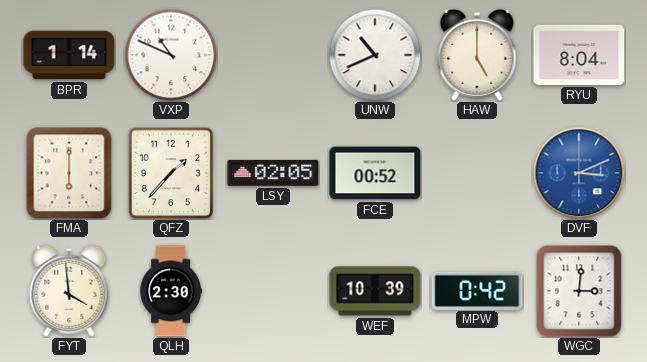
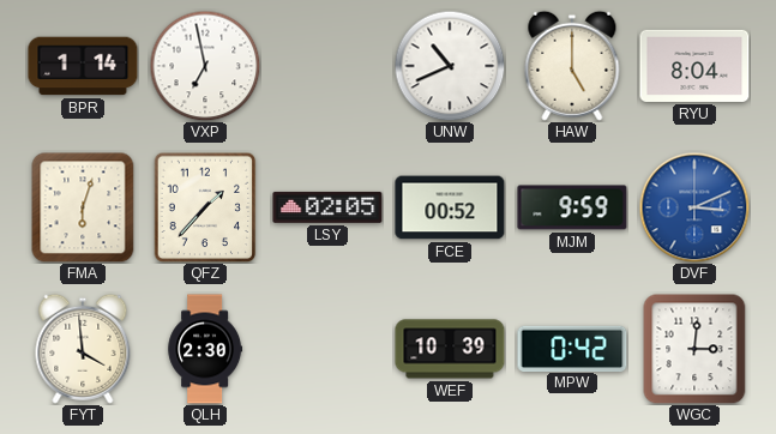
VXP: 10:49 -> 6:58 (205, 66)
FMA: 6:00 -> 6:03 (83, 207)
MJM: none -> 9:59 (572, 207)
